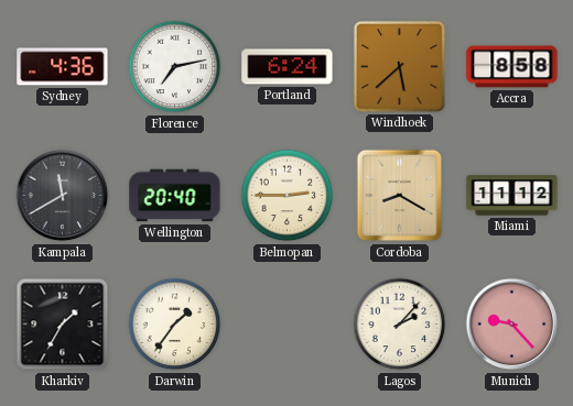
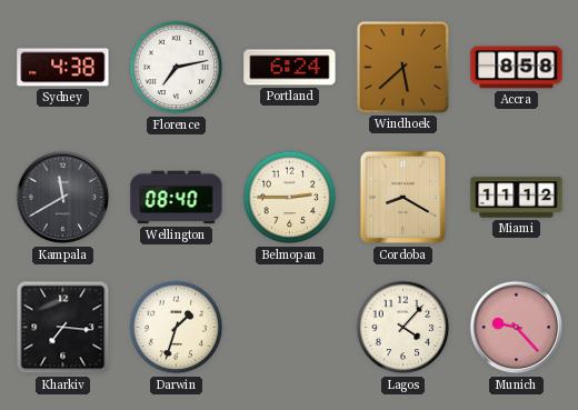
Sydney: 4:36 -> 4:38 (63, 68)
Wellington: 20:40 -> 08:40 (177, 198)
Kharkiv: 1:35 -> 7:16 (63, 328)
Darwin: 1:36 -> 1:33 (177, 328)
Lagos: 2:07 -> 4:07 (403, 328)
